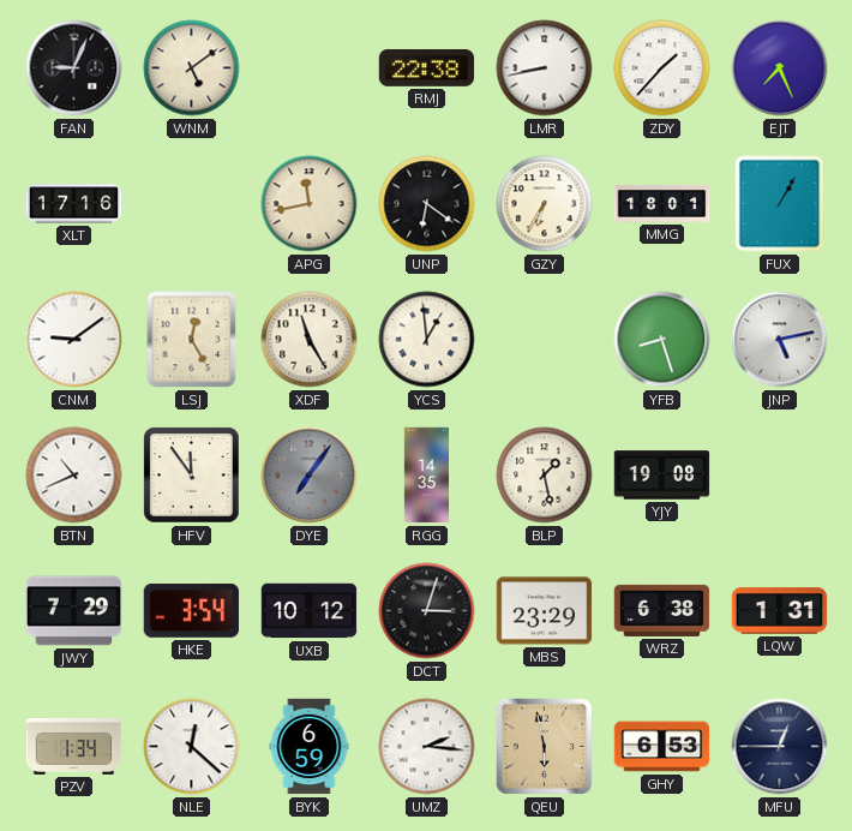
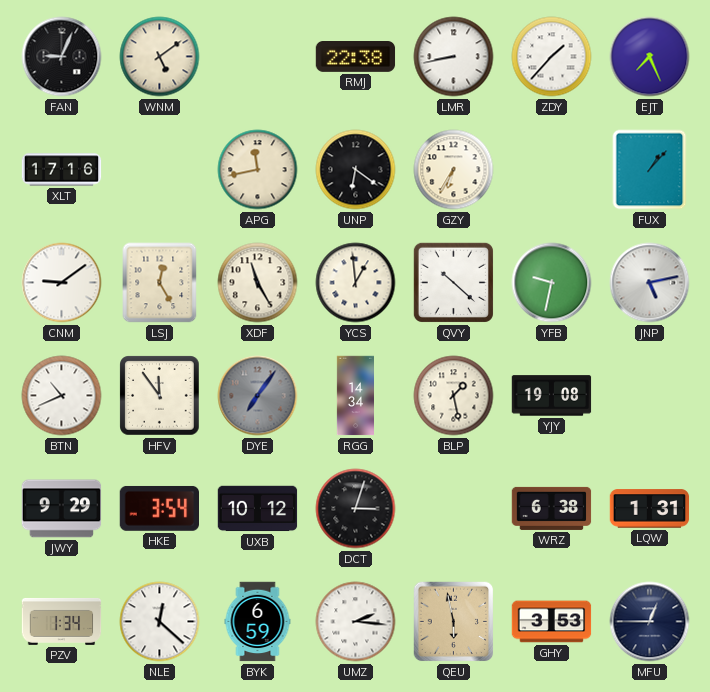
MMG: 18:01 -> none (662, 204)
FUX: 1:05 -> 1:07 (650, 170)
QVY: none -> 10:22 (453, 282)
YFB: 8:27 -> 9:32 (552, 283)
RGG: 14:35 -> 14:34 (355, 396)
JWY: 7:29 -> 9:29 (62, 509)
MBS: 23:29 -> none (545, 611)
GHY: 6:53 -> 3:53 (552, 622)
